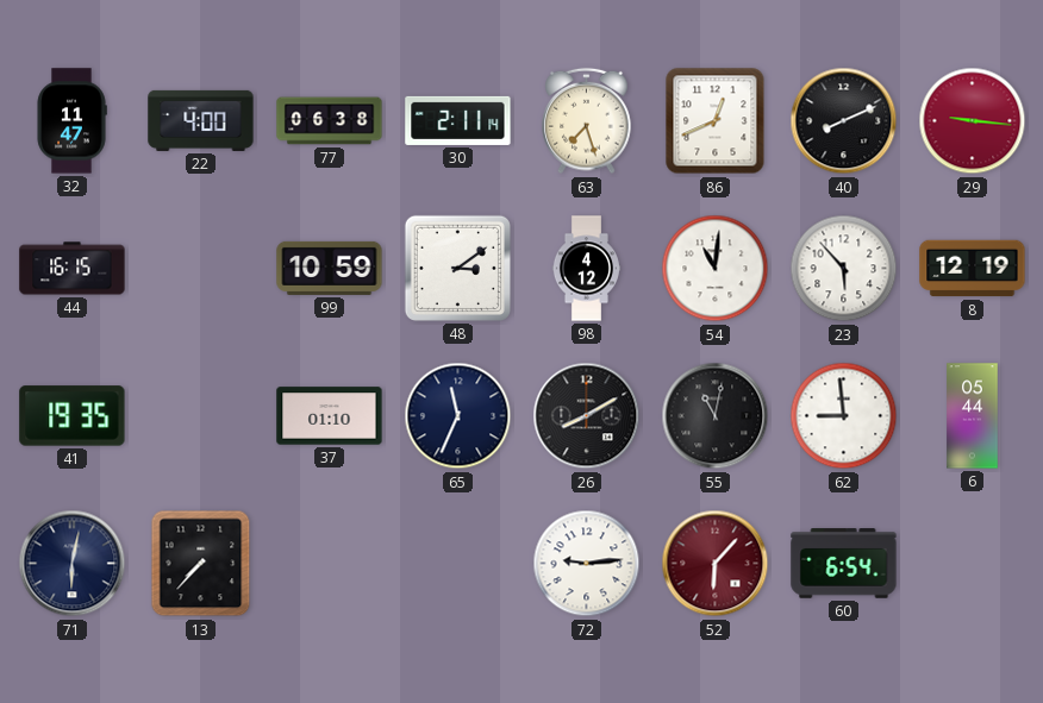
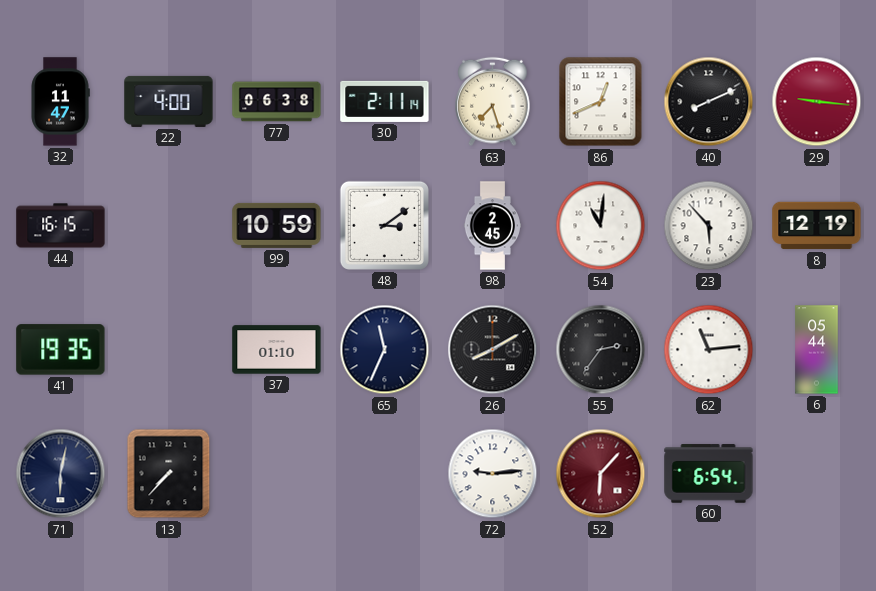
98: 4:12 -> 2:45 (492, 226)
55: 11:02 -> 2:36 (601, 350)
62: 8:59 -> 11:14 (709, 350)
